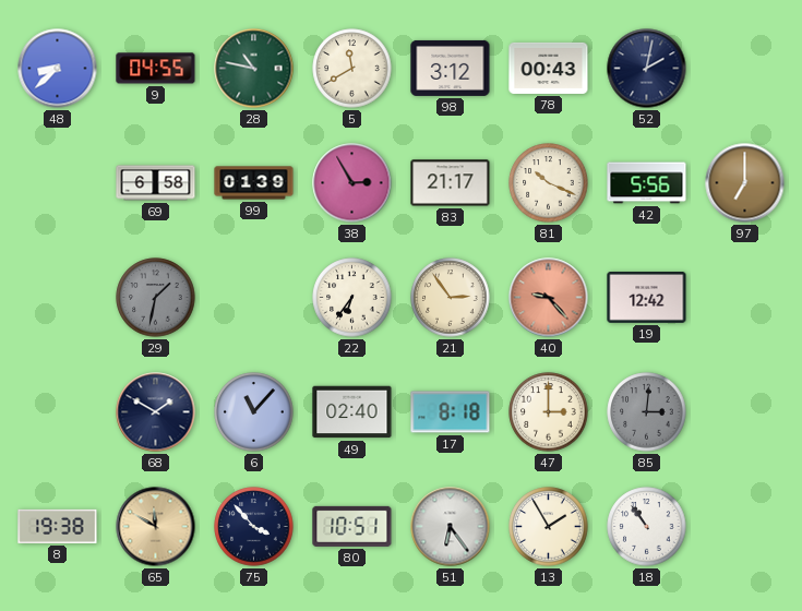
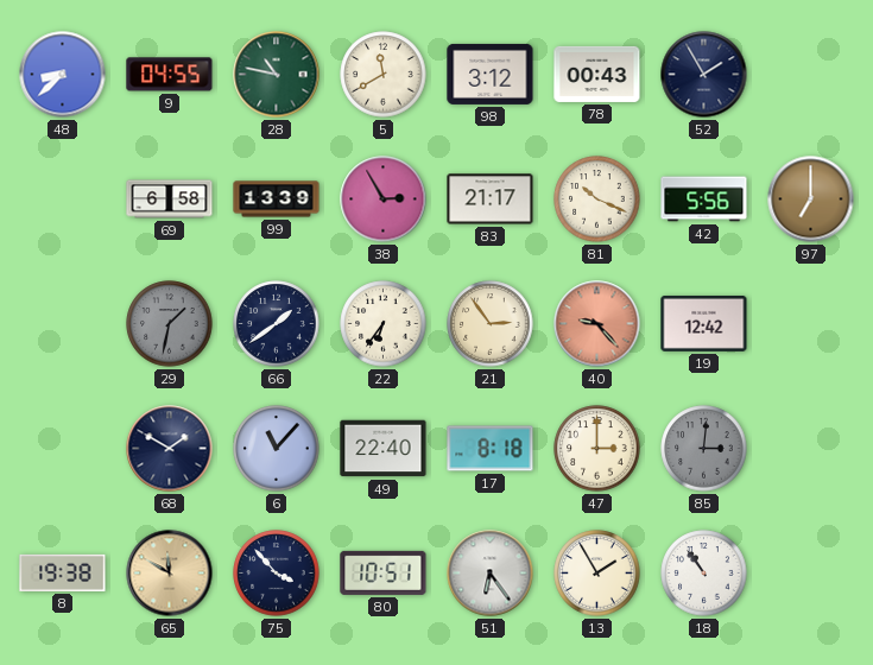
52: 2:02 -> 1:55 (704, 75)
99: 01:39 -> 13:39 (277, 199)
66: none -> 1:39 (277, 324)
49: 02:40 -> 22:40 (384, 449)
